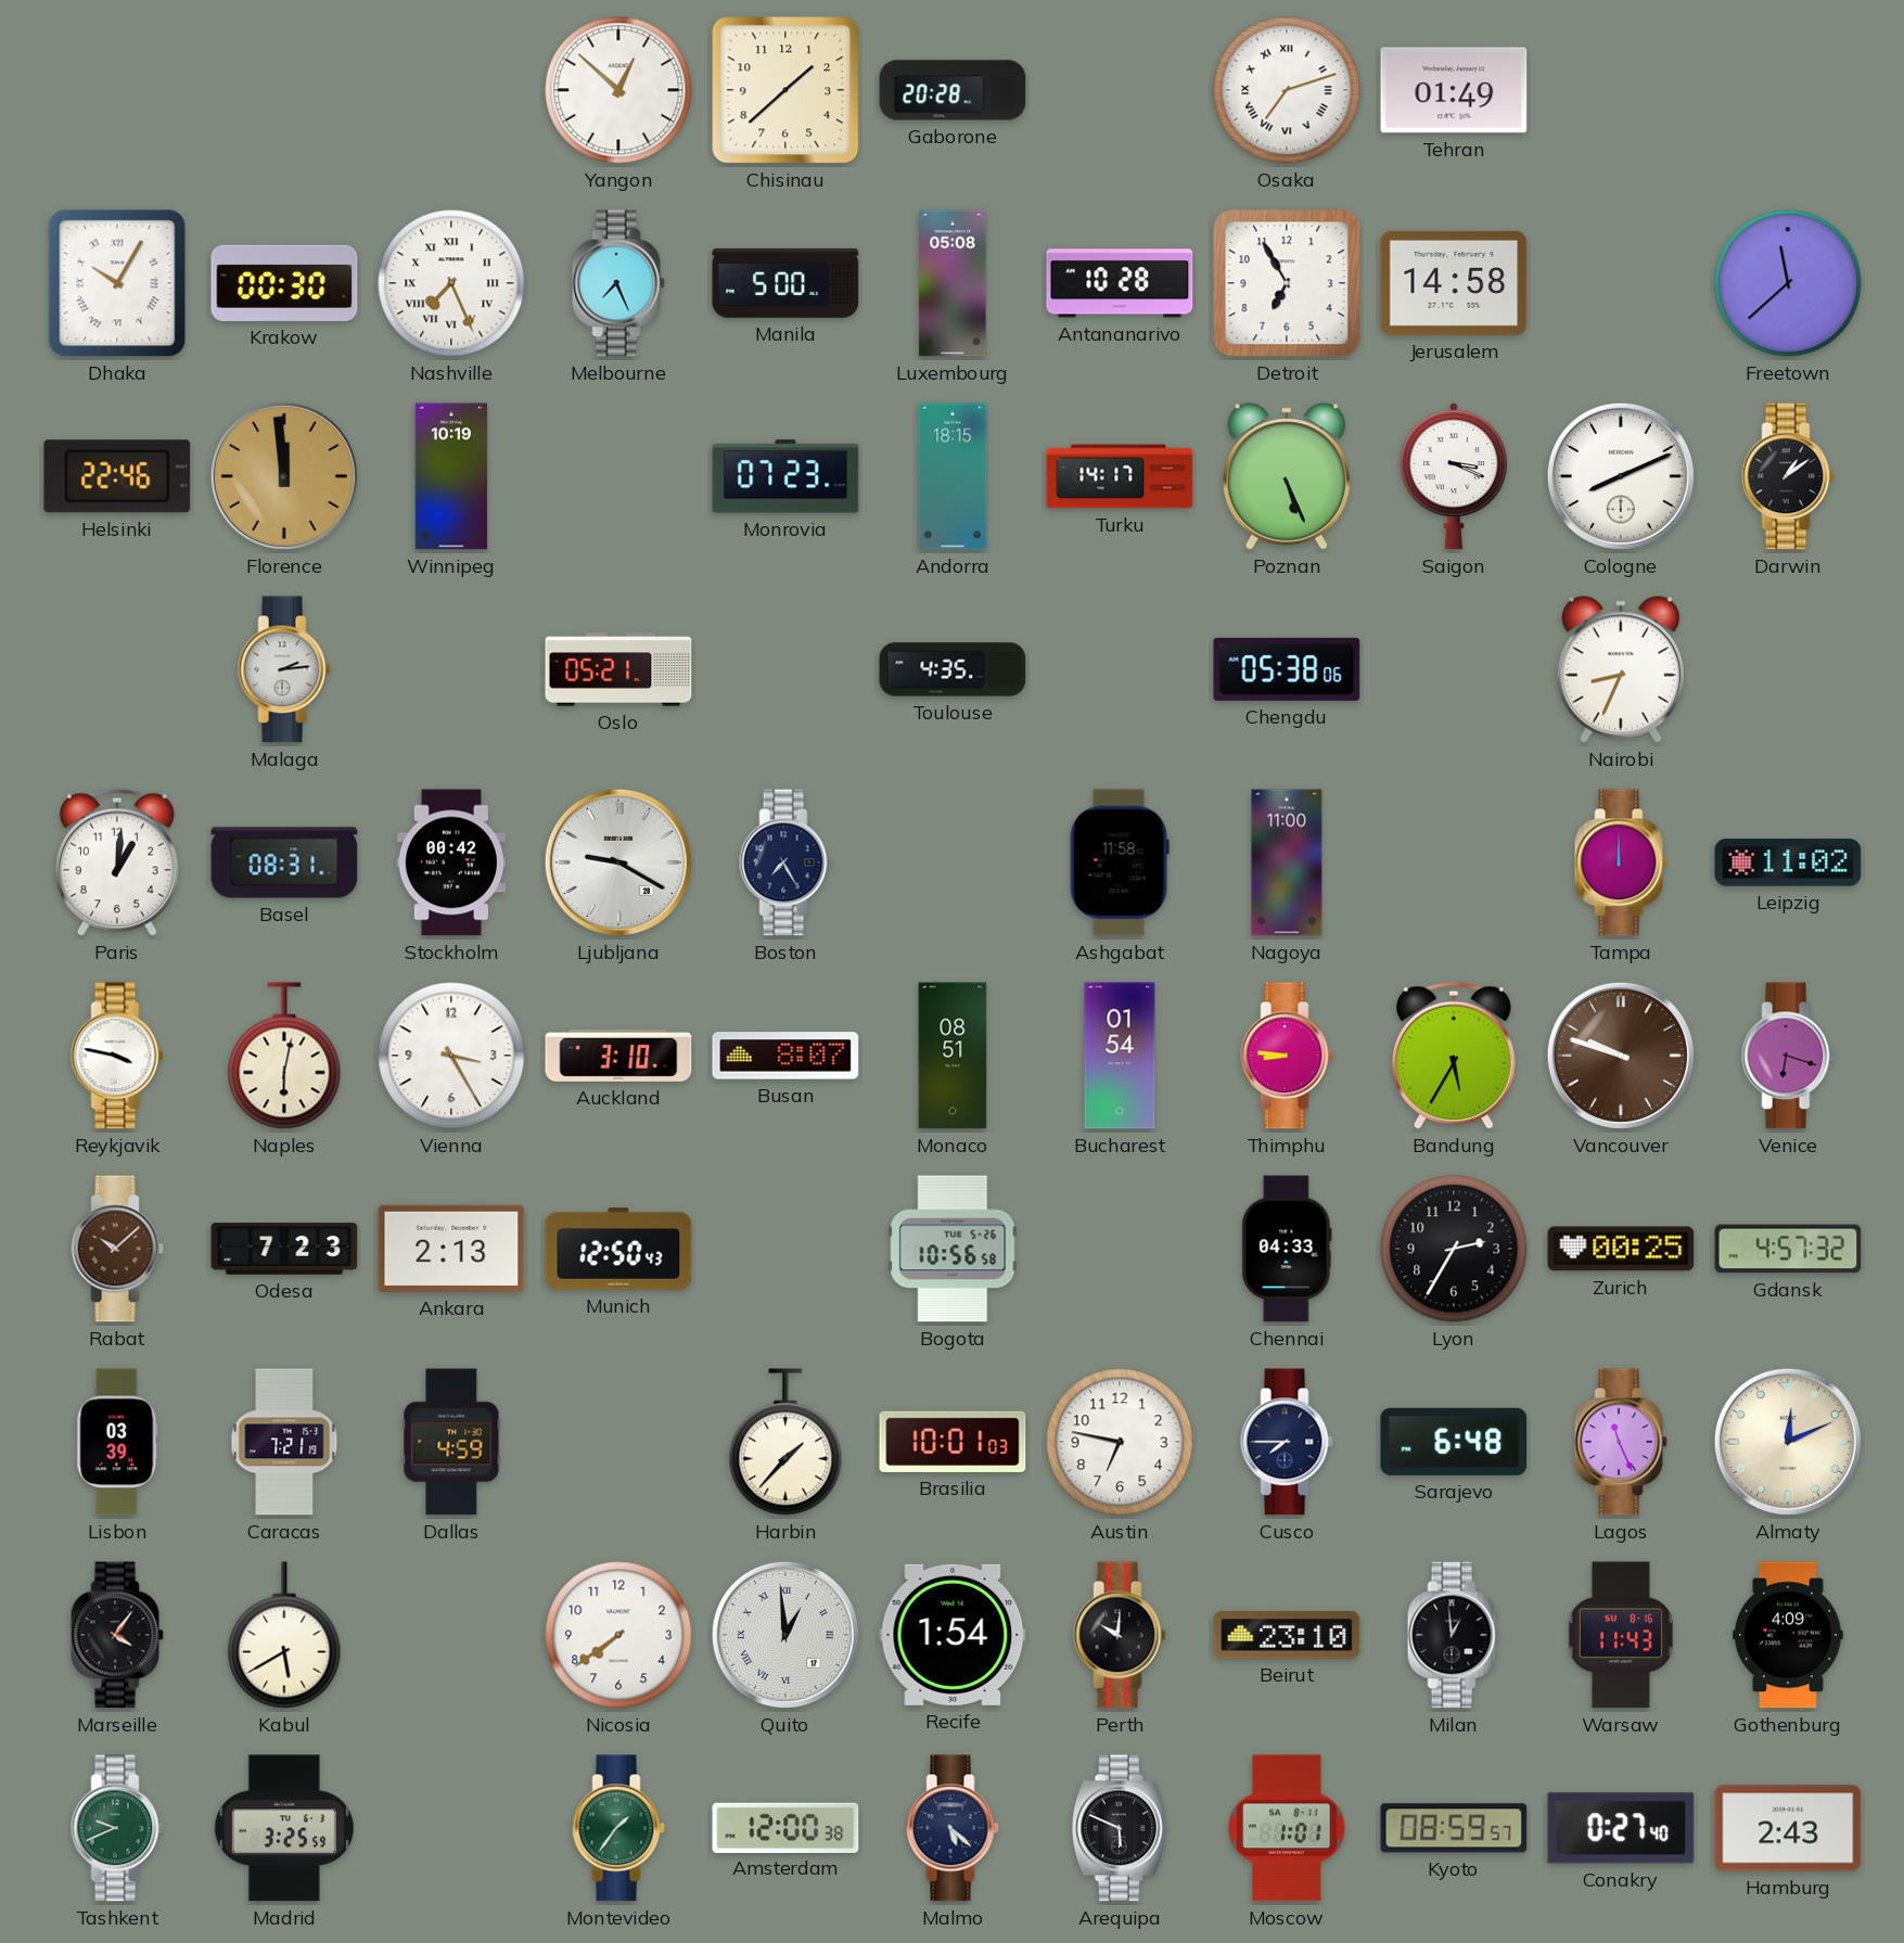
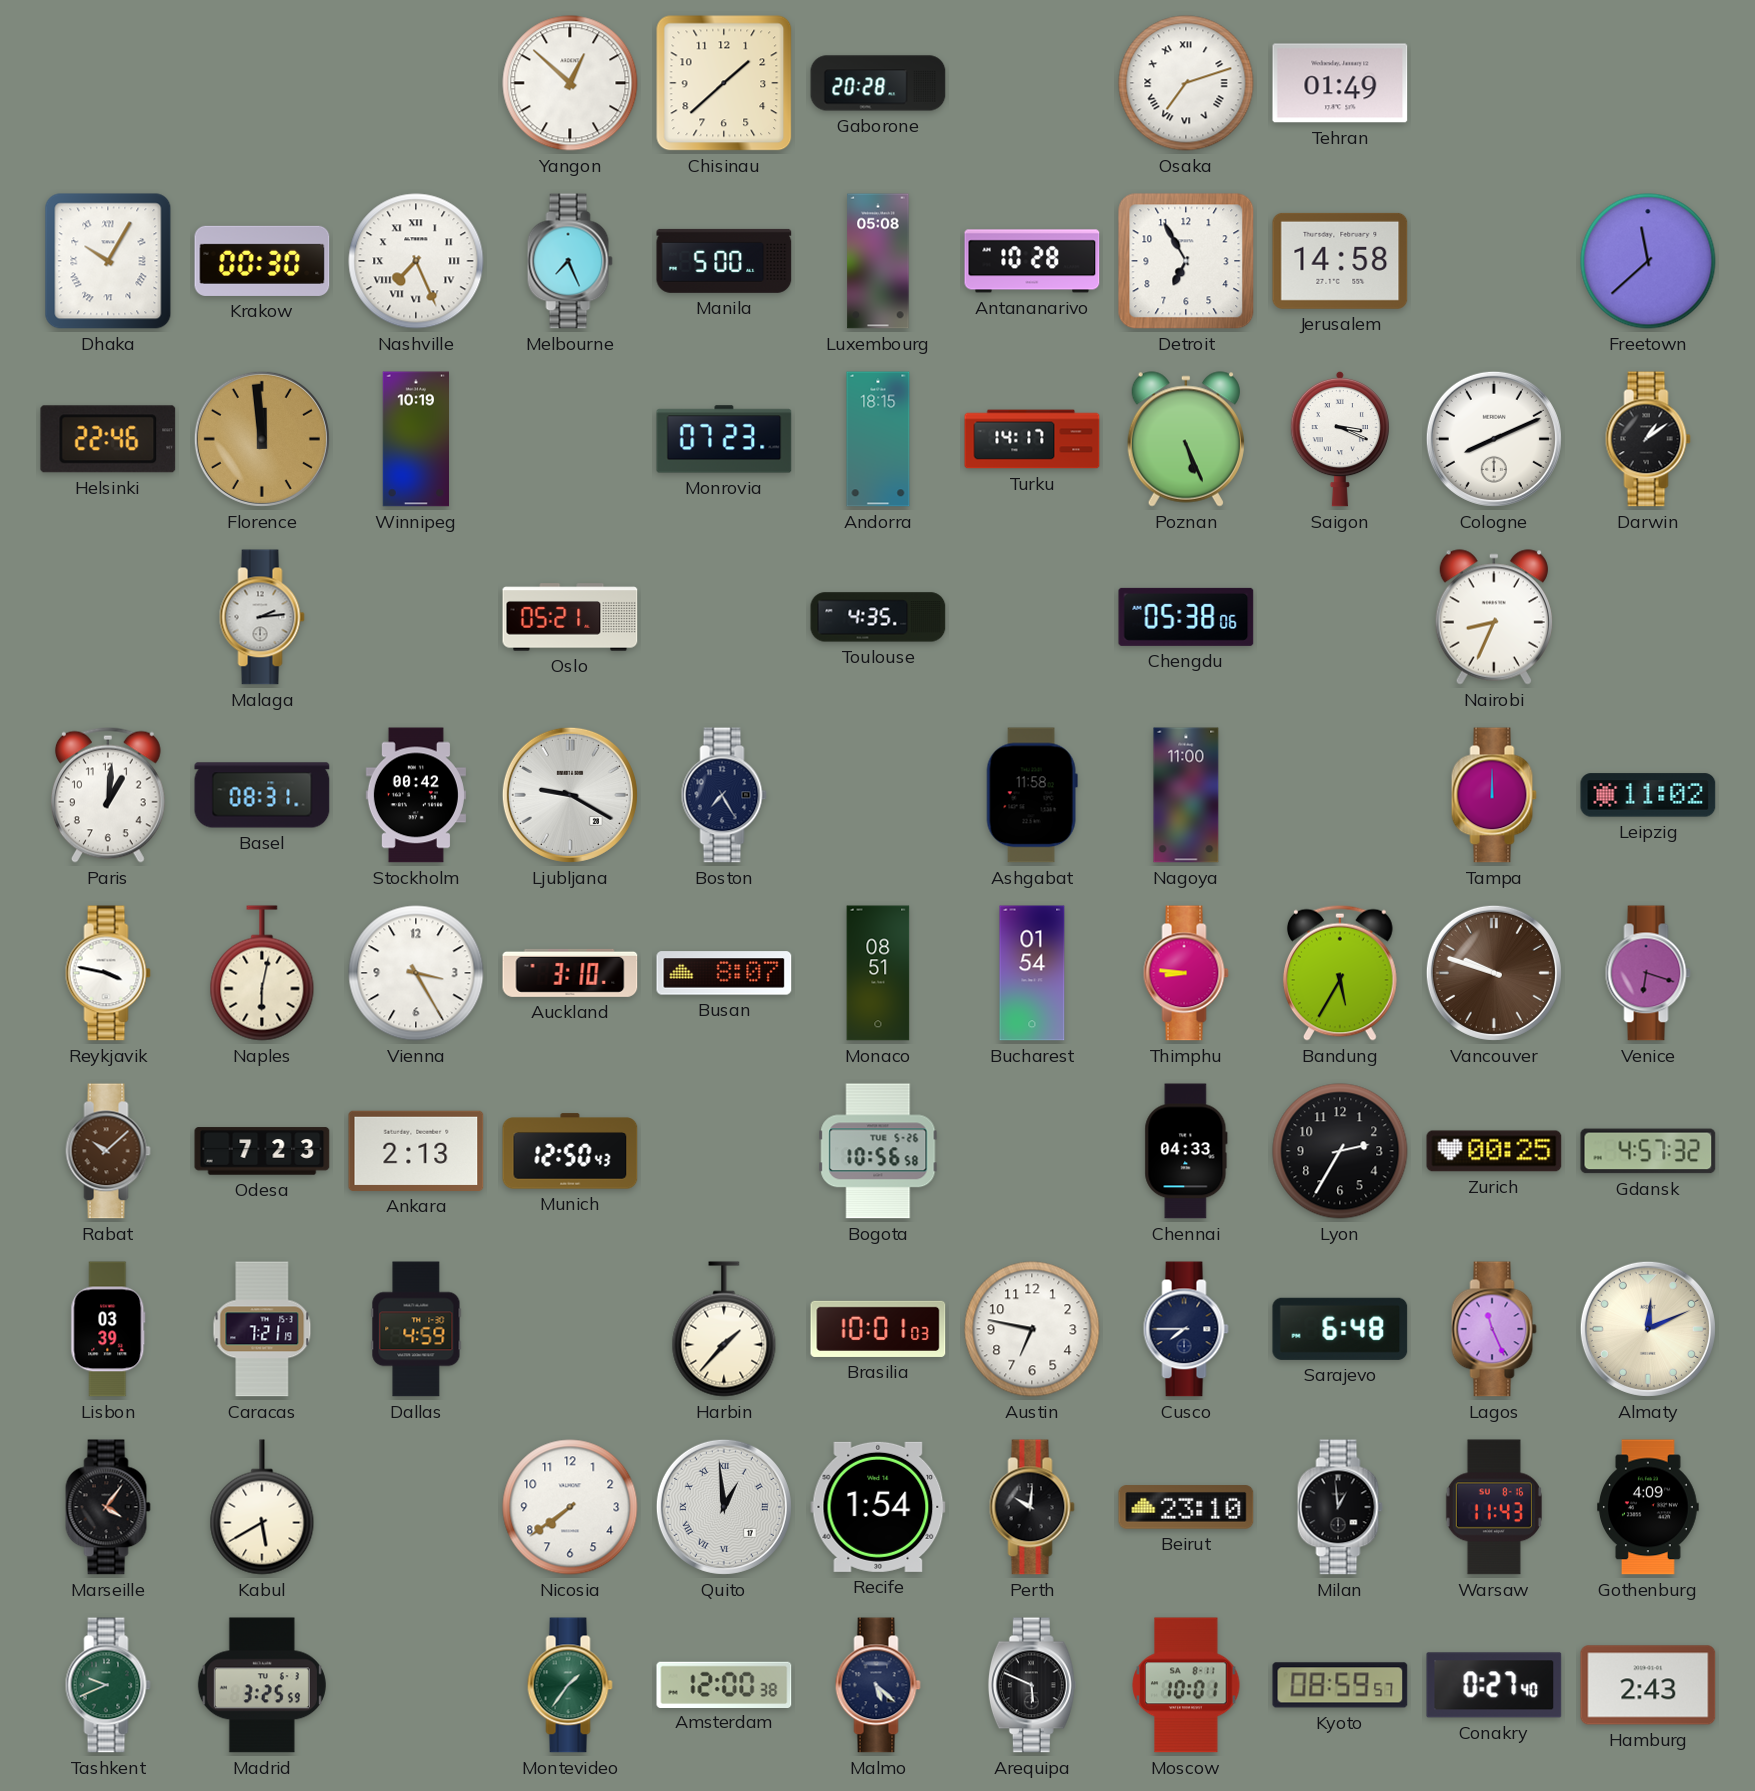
Moscow: 1:01 -> 10:01 (1186, 1685)
